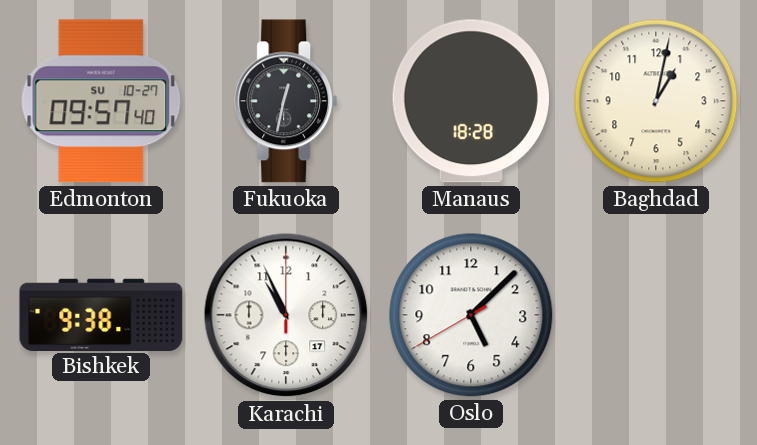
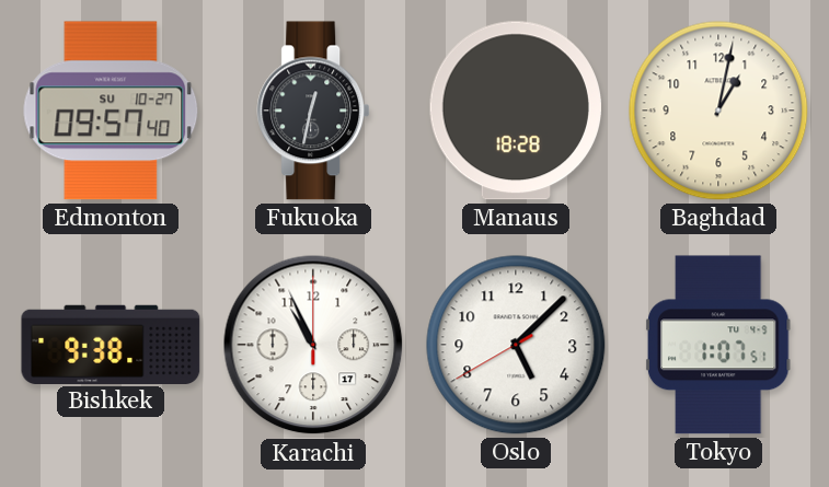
Tokyo: none -> 1:07 (718, 345)
